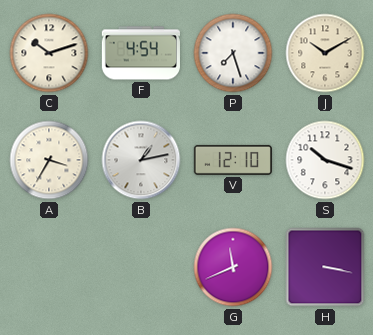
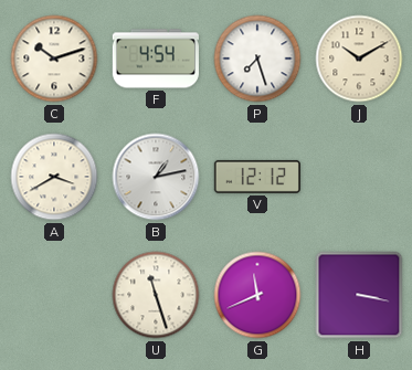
A: 3:35 -> 3:40 (54, 177)
V: 12:10 -> 12:12 (256, 177)
S: 10:18 -> none (325, 160)
U: none -> 11:27 (156, 295)
